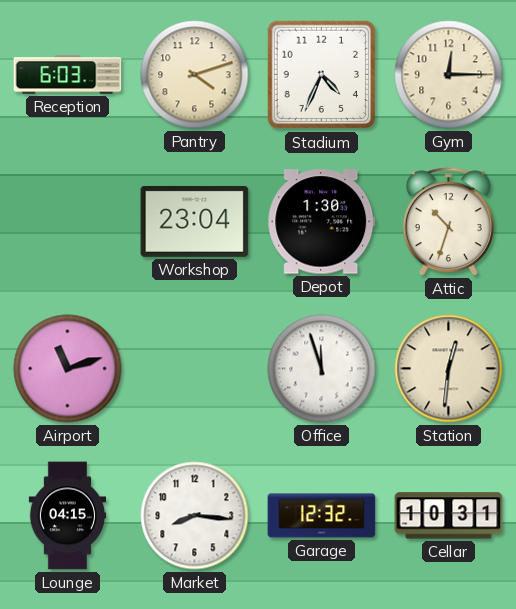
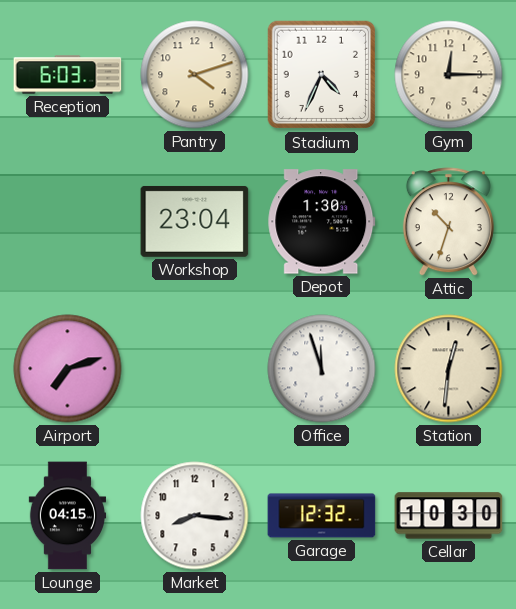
Airport: 11:12 -> 7:12 (68, 369)
Cellar: 10:31 -> 10:30 (449, 516)
